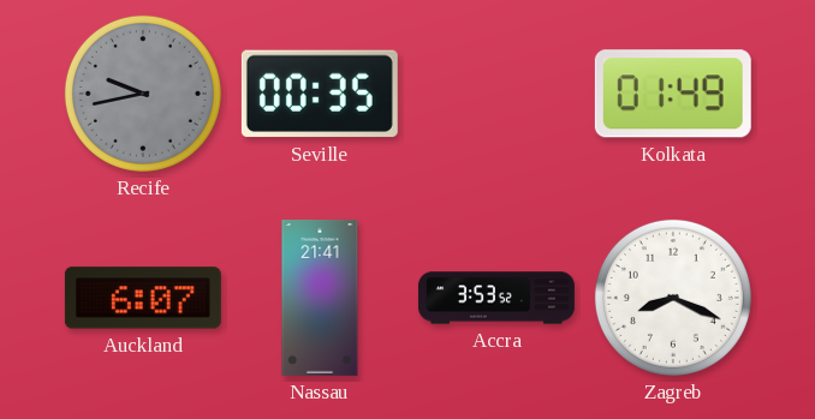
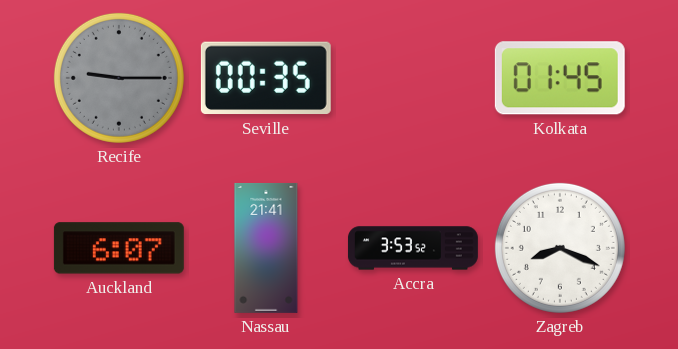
Recife: 9:43 -> 9:15 (119, 78)
Kolkata: 01:49 -> 01:45 (560, 78)
